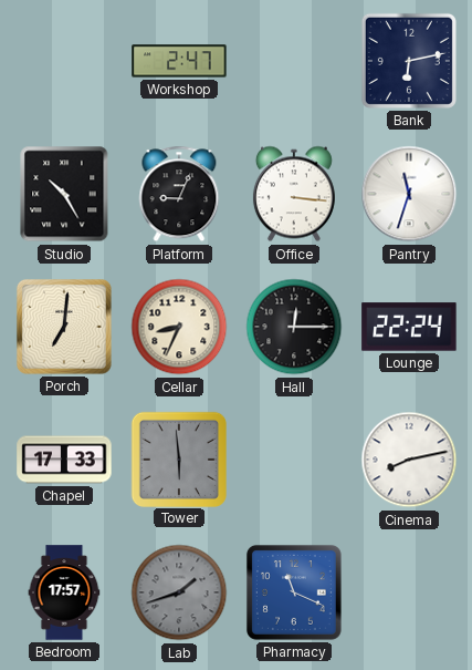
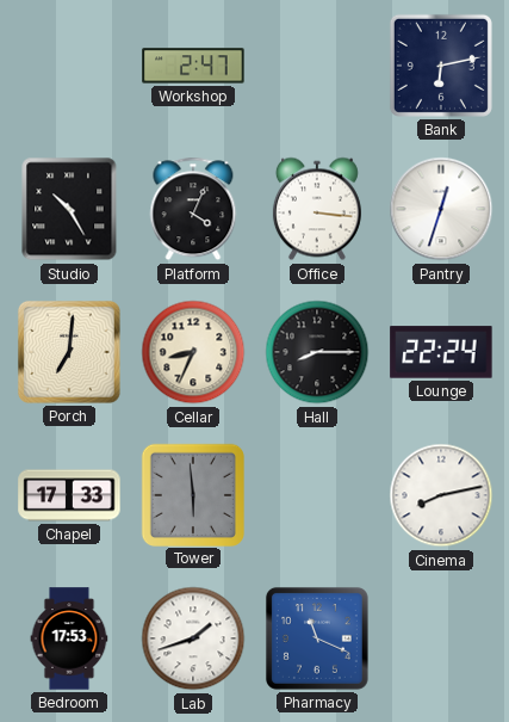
Platform: 9:04 -> 4:04 (193, 209)
Pantry: 11:33 -> 12:33 (441, 209)
Hall: 12:15 -> 8:15 (317, 352)
Bedroom: 17:57 -> 17:53 (69, 638)
Lab dial: grey -> white (193, 638)
